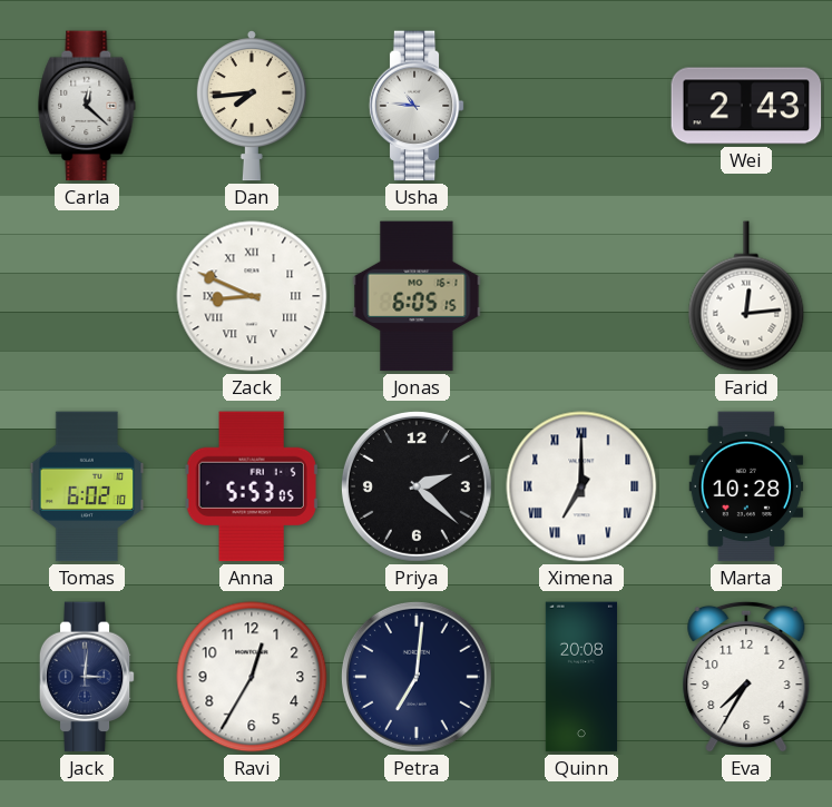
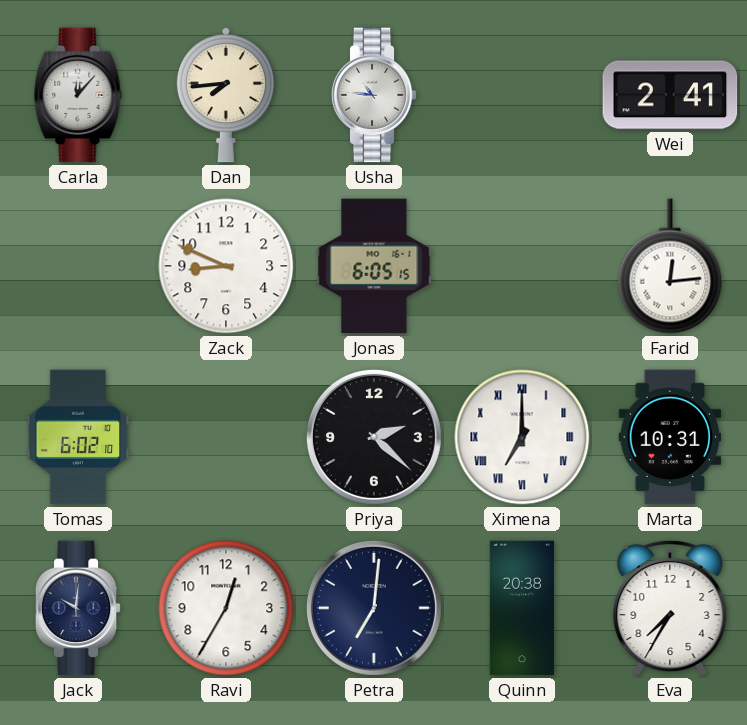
Carla: 12:22 -> 12:07 (78, 95)
Wei: 2:43 -> 2:41 (670, 95)
Zack numerals: Roman -> Arabic (226, 266)
Anna: 5:53 -> none (252, 486)
Marta: 10:28 -> 10:31 (670, 437)
Jack: 3:01 -> 10:01 (78, 608)
Quinn: 20:08 -> 20:38 (522, 608)
